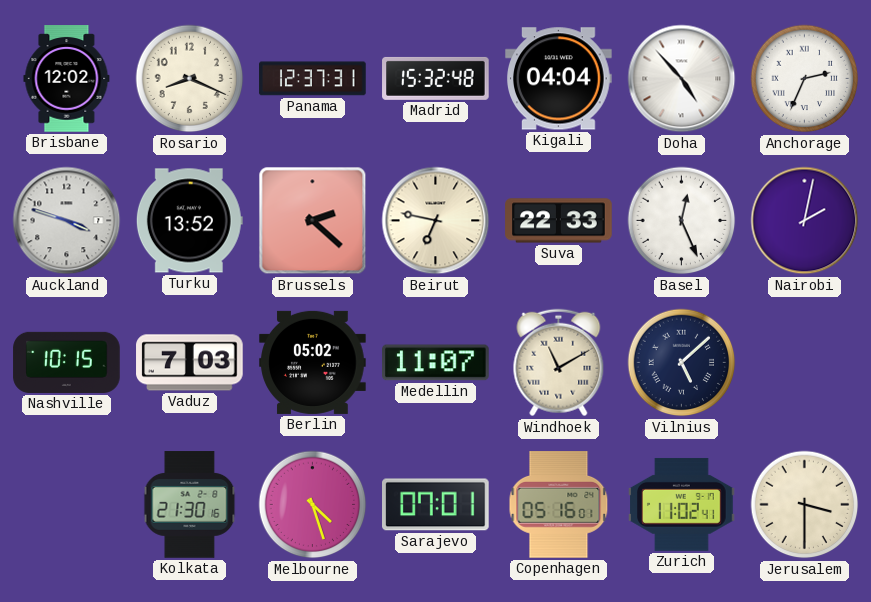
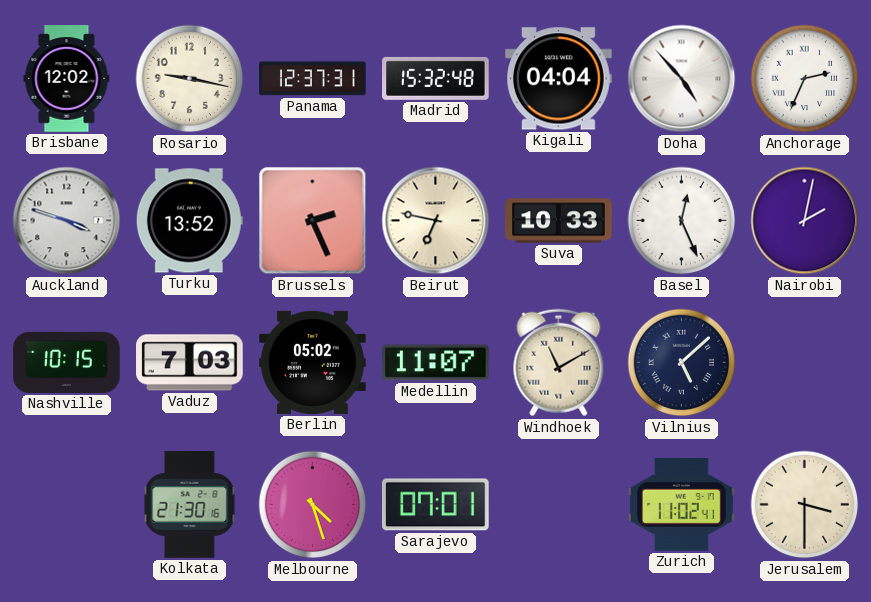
Rosario: 8:19 -> 9:17 (190, 79)
Brussels: 2:22 -> 2:26 (313, 221)
Suva: 22:33 -> 10:33 (559, 221)
Copenhagen: 05:16 -> none (559, 505)
